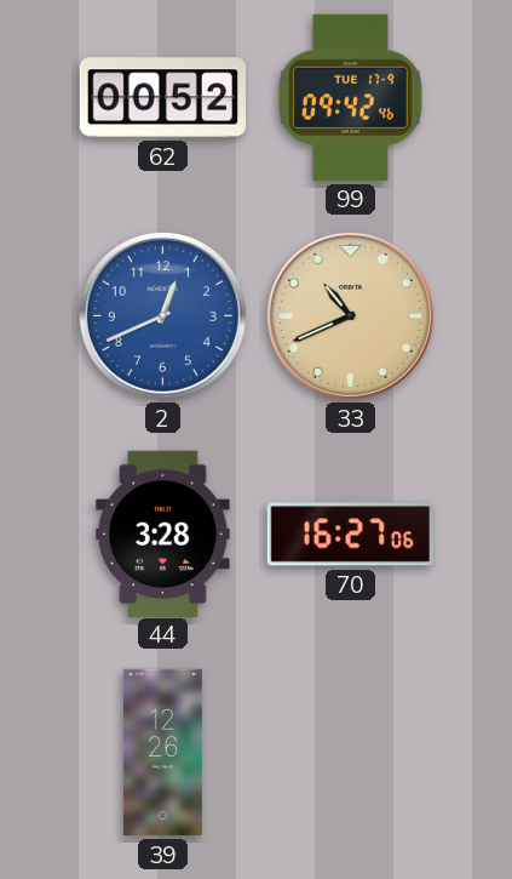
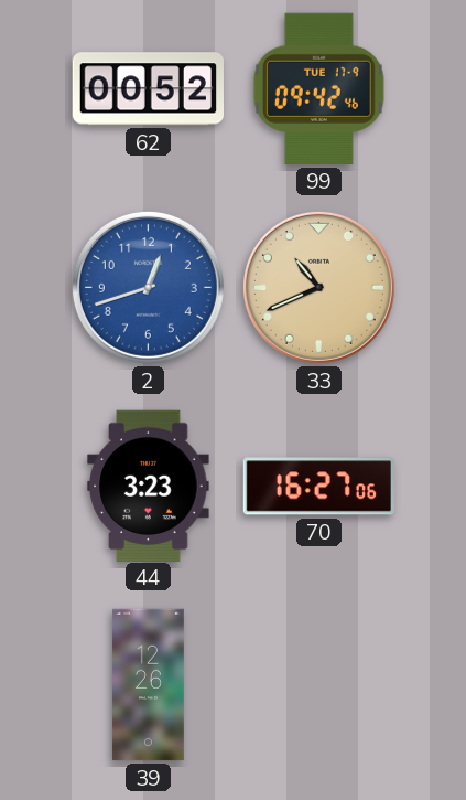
2: 12:41 -> 12:42 (148, 287)
44: 3:28 -> 3:23 (149, 486)
